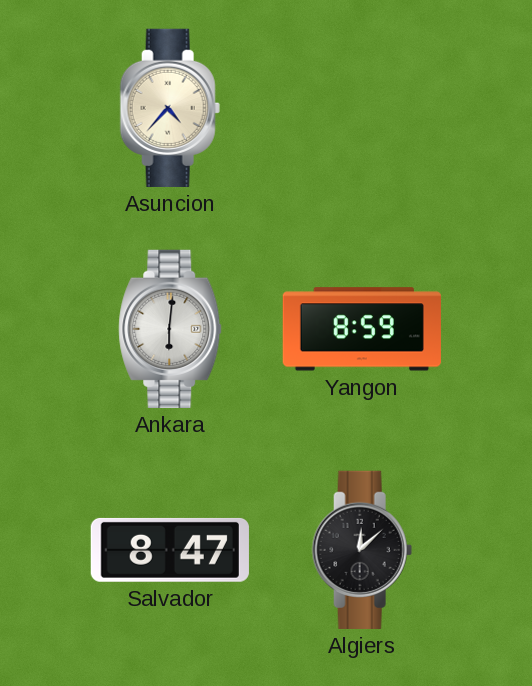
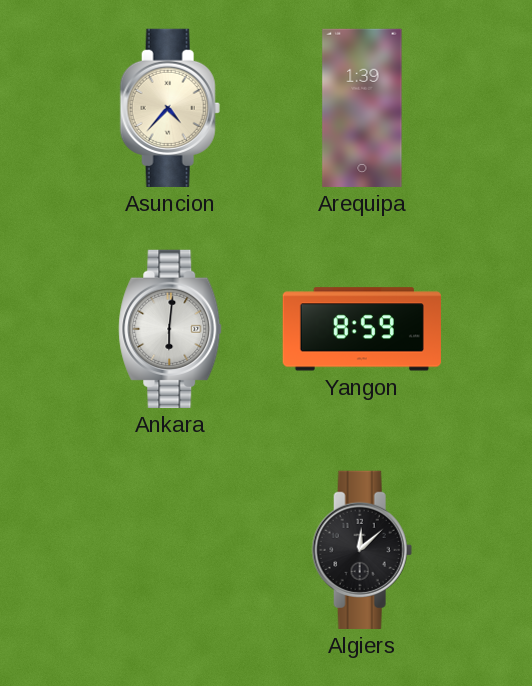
Arequipa: none -> 1:39 (362, 108)
Salvador: 8:47 -> none (170, 550)
